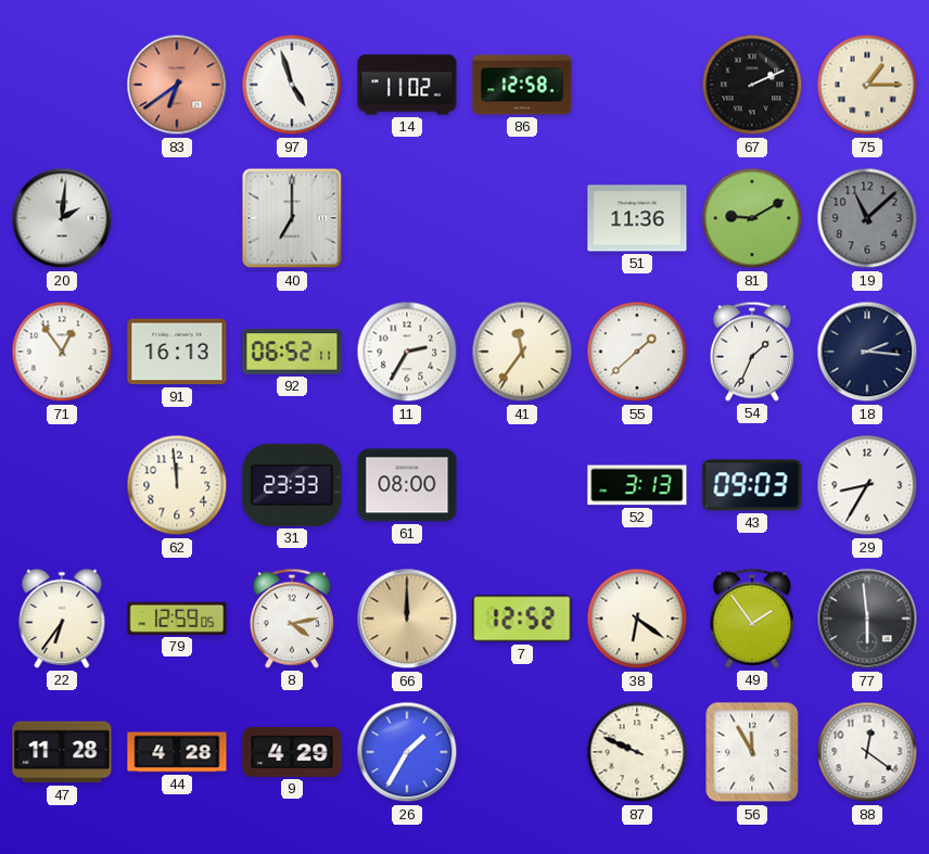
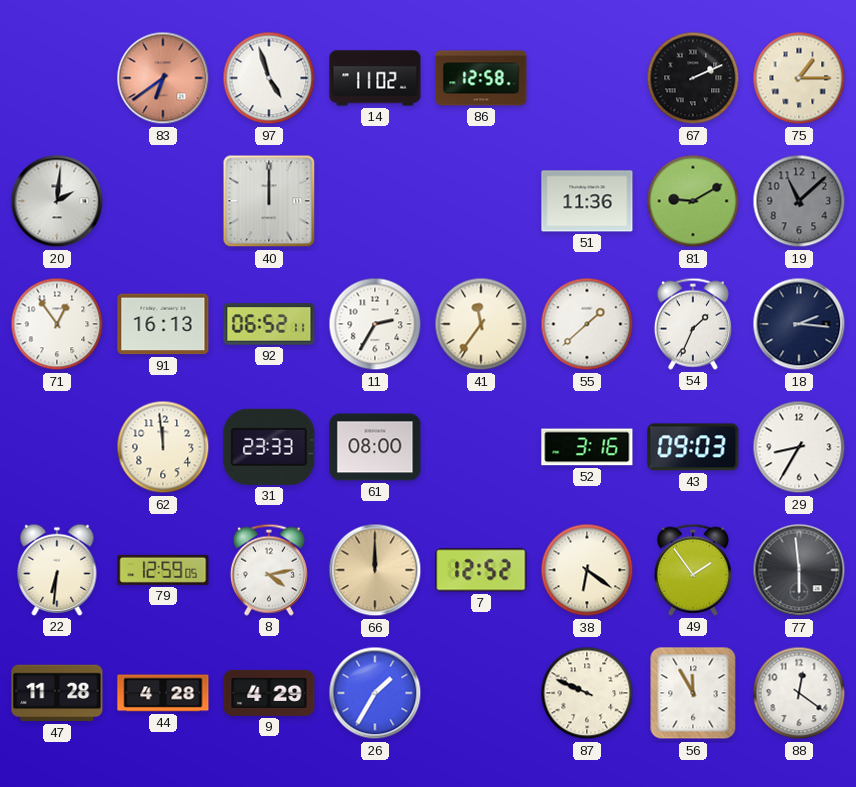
40: 7:00 -> 12:00 (269, 201)
52: 3:13 -> 3:16 (587, 447)
22: 6:36 -> 6:31 (57, 570)
